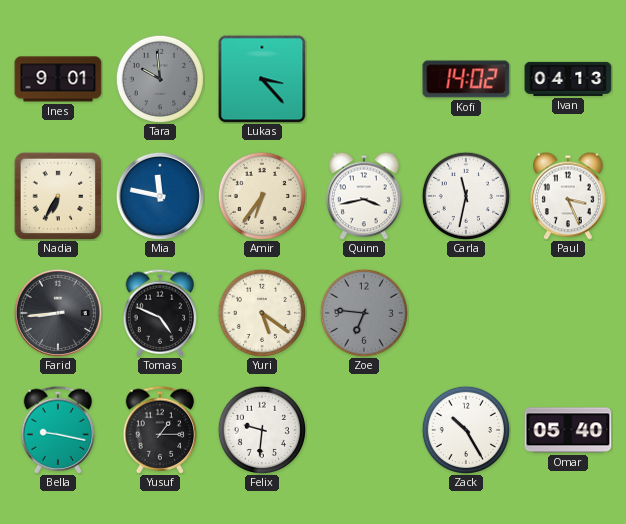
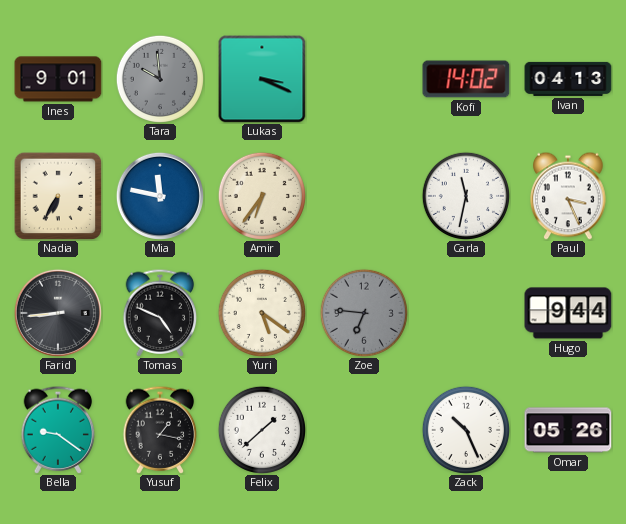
Lukas: 3:23 -> 3:19 (262, 79)
Quinn: 3:43 -> none (364, 196)
Hugo: none -> 9:44 (568, 313)
Bella: 9:17 -> 9:21 (58, 430)
Yusuf: 1:15 -> 1:17 (160, 430)
Felix: 9:31 -> 1:38 (262, 430)
Zack: 10:25 -> 10:26 (466, 430)
Omar: 05:40 -> 05:26 (568, 430)
